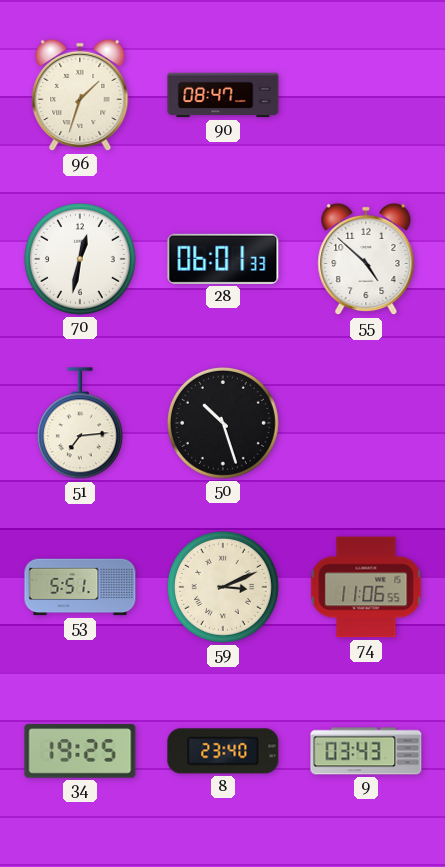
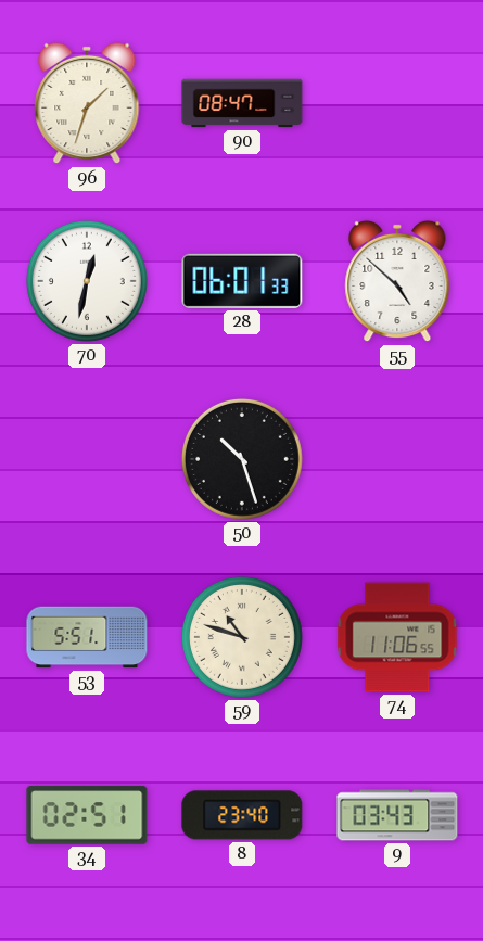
51: 7:14 -> none (80, 424)
59: 3:11 -> 10:48 (242, 637)
34: 19:25 -> 02:51 (87, 815)
